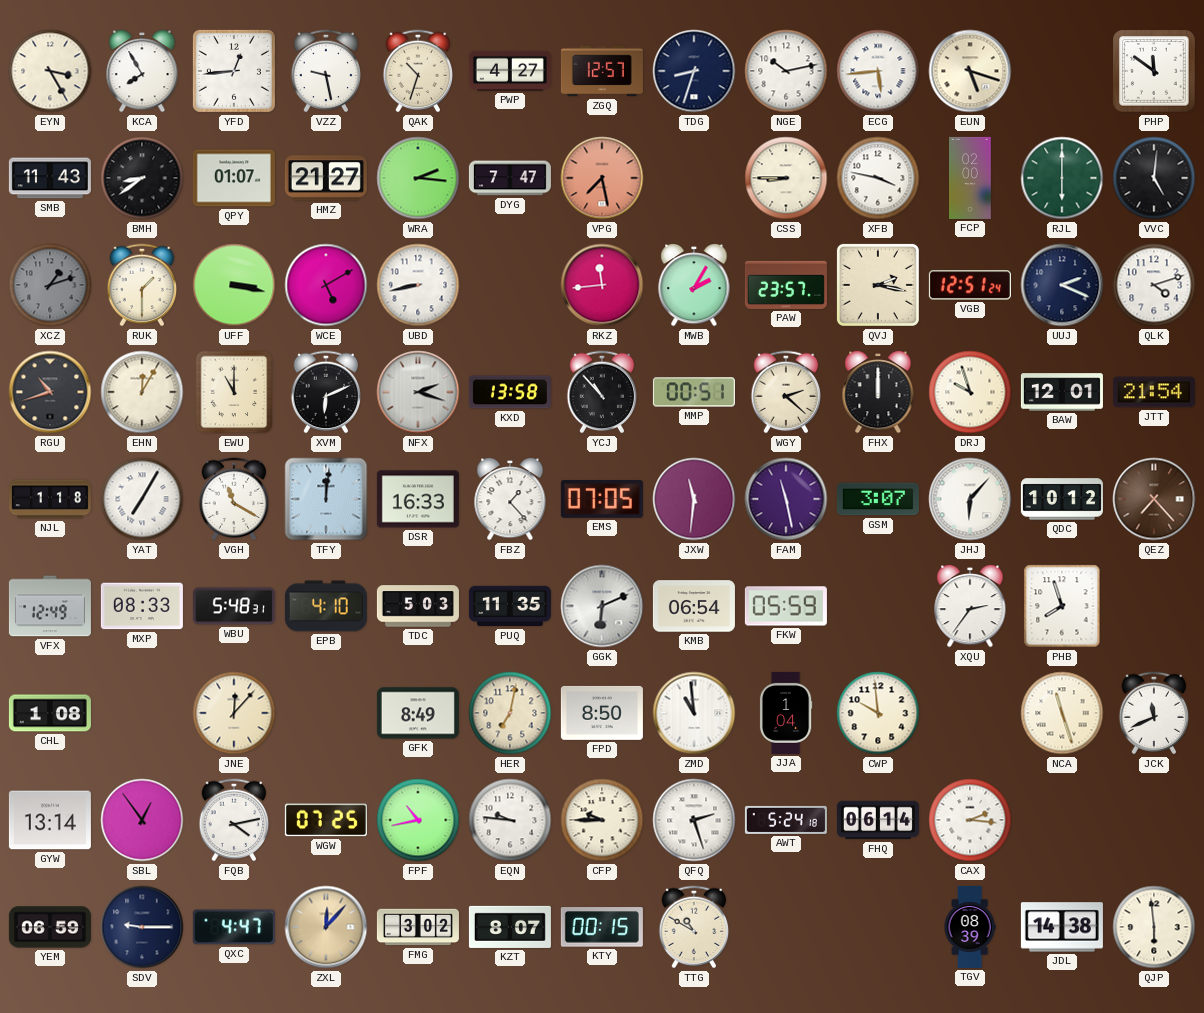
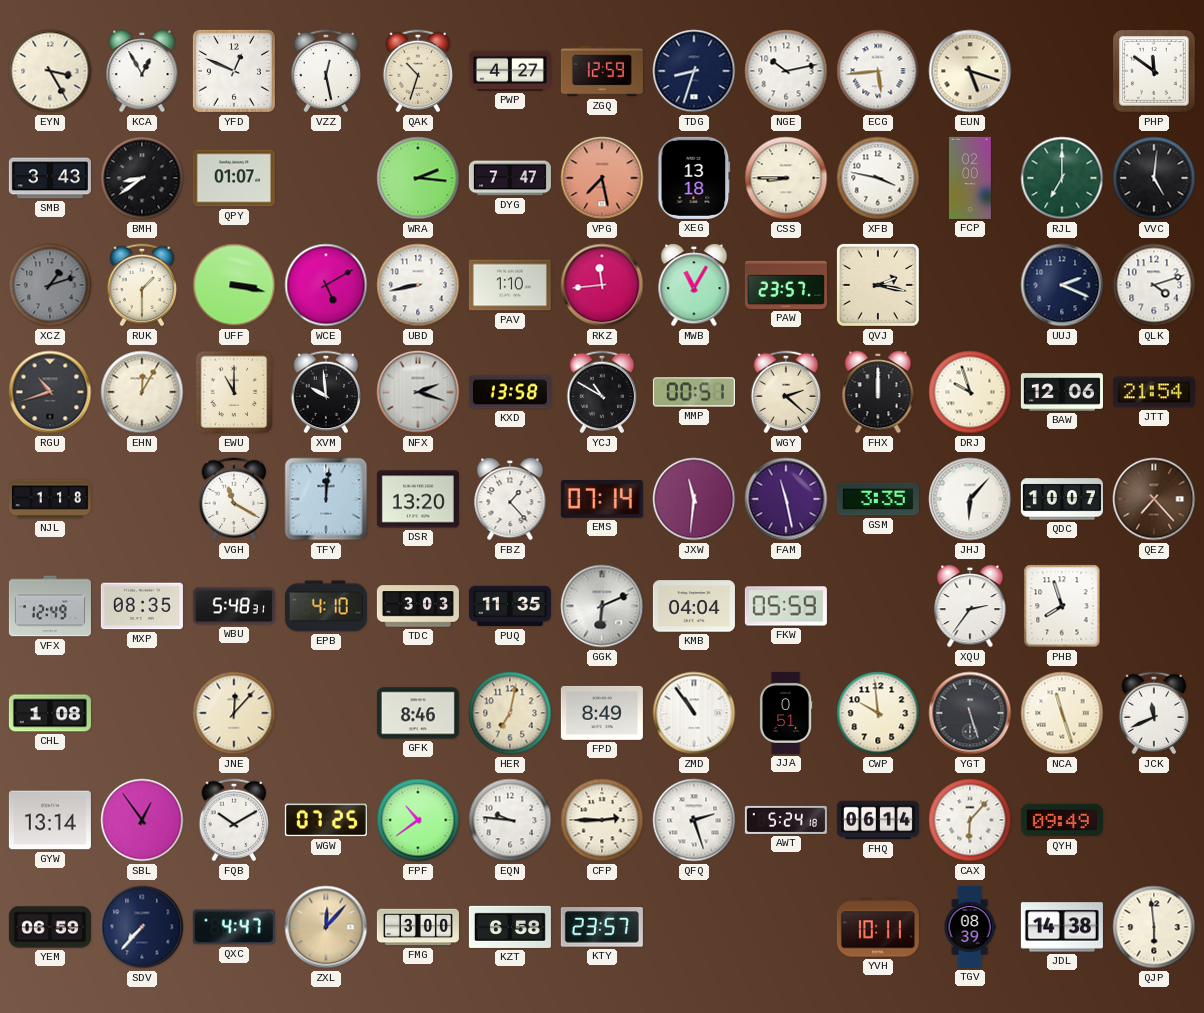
KCA: 7:55 -> 12:55 (142, 72)
YFD: 12:44 -> 12:49 (234, 71)
VZZ: 9:28 -> 12:28 (326, 71)
ZGQ: 12:57 -> 12:59 (602, 71)
SMB: 11:43 -> 3:43 (50, 178)
HMZ: 21:27 -> none (326, 178)
XEG: none -> 13:18 (694, 178)
RJL: 6:00 -> 7:00 (1062, 178)
PAV: none -> 1:10 (510, 285)
MWB: 2:05 -> 11:05 (694, 286)
VGB: 12:51 -> none (970, 285)
XVM: 6:11 -> 9:59 (326, 392)
YCJ: 10:53 -> 10:50 (602, 392)
BAW: 12:01 -> 12:06 (1062, 392)
YAT: 7:05 -> none (142, 499)
DSR: 16:33 -> 13:20 (418, 499)
EMS: 07:05 -> 07:14 (602, 500)
GSM: 3:07 -> 3:35 (878, 499)
QDC: 10:12 -> 10:07 (1062, 499)
MXP: 08:33 -> 08:35 (142, 606)
TDC: 5:03 -> 3:03 (418, 606)
KMB: 06:54 -> 04:04 (694, 606)
GFK: 8:49 -> 8:46 (418, 713)
FPD: 8:50 -> 8:49 (602, 713)
ZMD: 10:59 -> 10:54 (694, 713)
JJA: 1:04 -> 0:51 (786, 713)
YGT: none -> 5:27 (970, 713)
FQB: 4:13 -> 10:10 (234, 820)
FPF: 10:43 -> 10:39 (418, 820)
CFP: 9:45 -> 2:45 (602, 820)
CAX: 2:16 -> 6:07 (970, 820)
QYH: none -> 09:49 (1062, 820)
SDV: 9:15 -> 7:37 (142, 927)
FMG: 3:02 -> 3:00 (418, 927)
KZT: 8:07 -> 6:58 (510, 927)
KTY: 00:15 -> 23:57 (602, 927)
TTG: 10:50 -> none (694, 927)
YVH: none -> 10:11 (878, 927)
